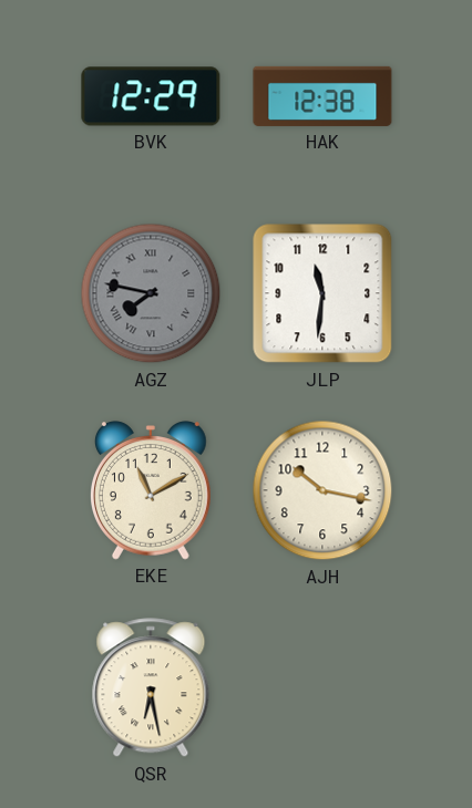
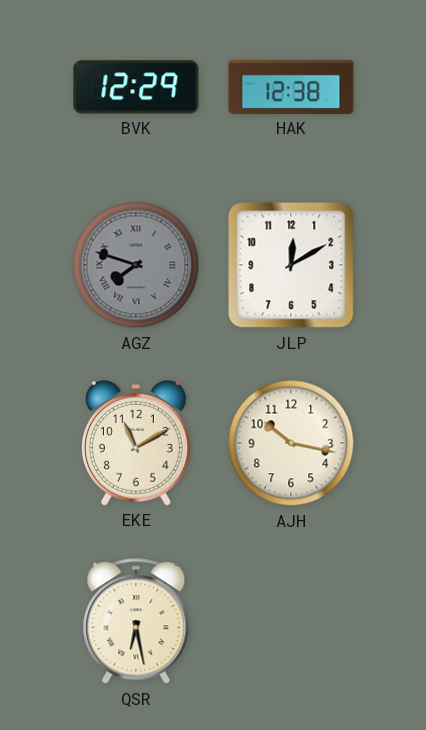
AGZ: 7:47 -> 7:48 (136, 265)
JLP: 11:31 -> 12:10 (291, 265)
